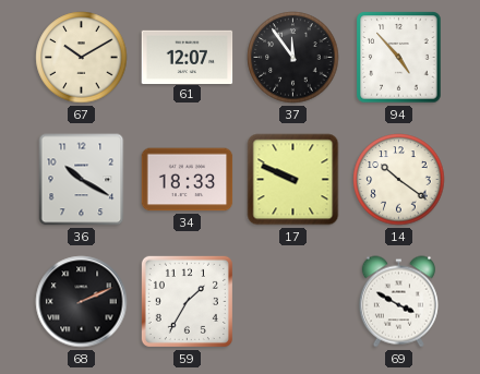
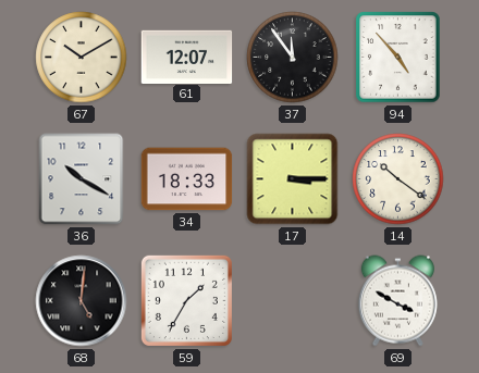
17: 9:49 -> 3:15 (293, 179)
68: 2:11 -> 5:01 (82, 301)
